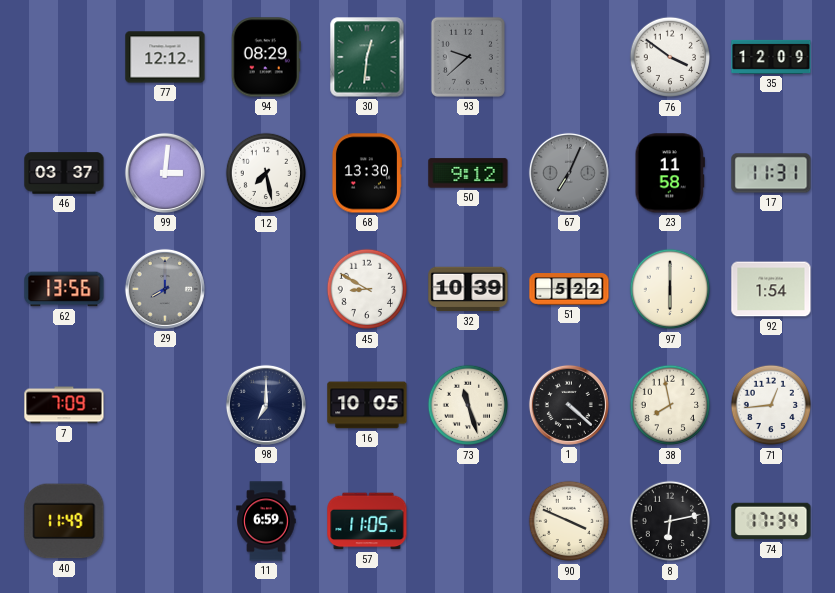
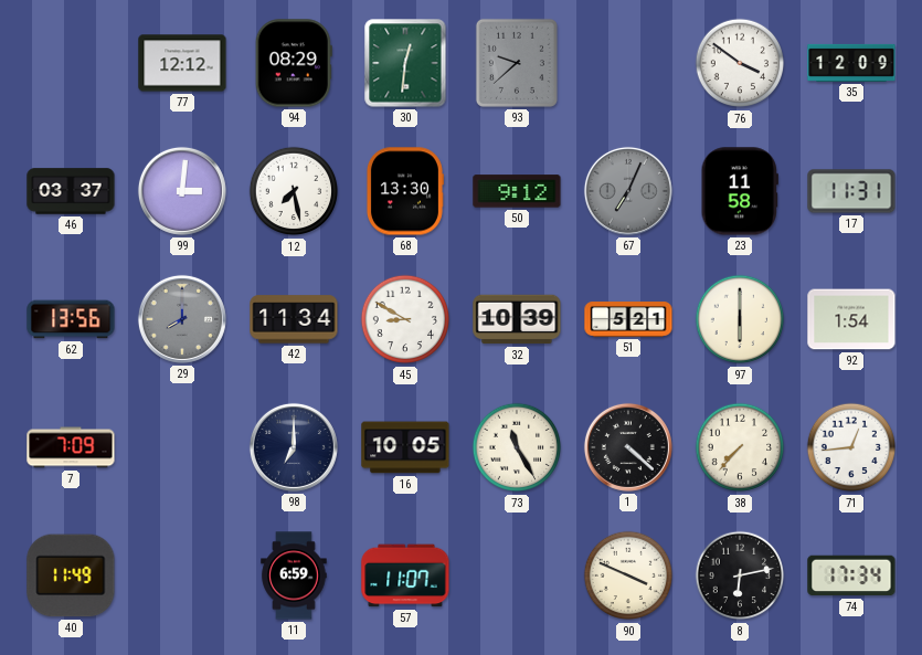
42: none -> 11:34 (294, 319)
51: 5:22 -> 5:21 (628, 319)
73: 11:27 -> 11:25 (517, 447)
38: 7:58 -> 7:37 (740, 447)
57: 11:05 -> 11:07 (405, 575)
